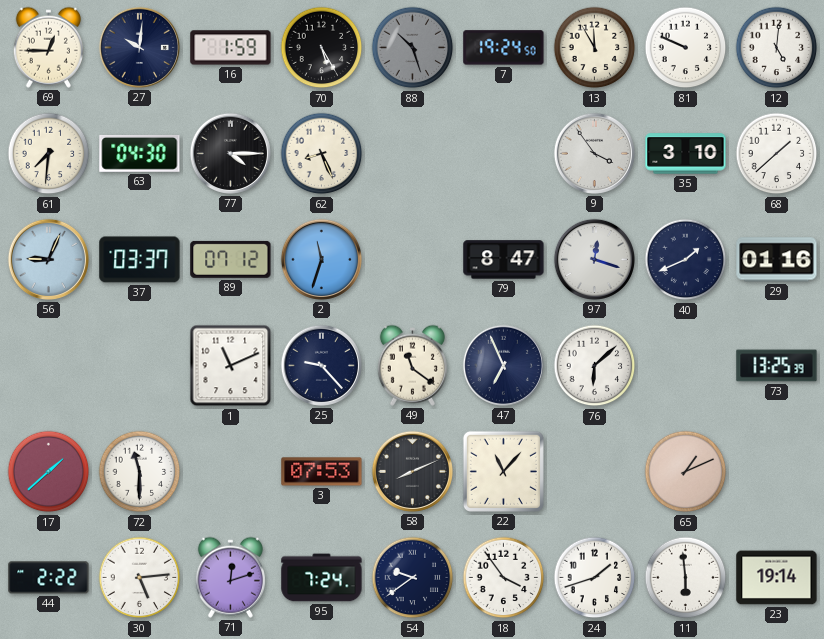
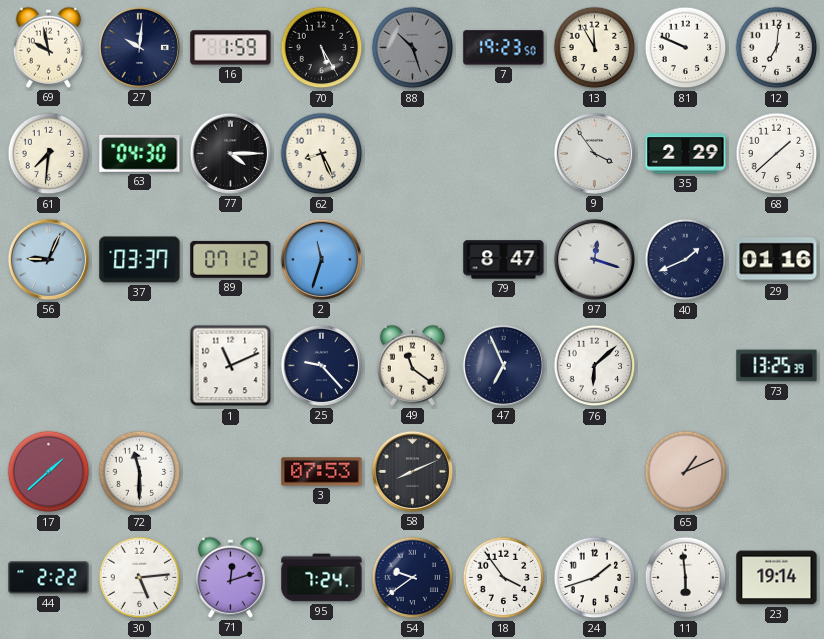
69: 12:45 -> 9:58 (48, 47)
7: 19:24 -> 19:23 (504, 48)
12: 5:01 -> 7:01 (777, 48)
35: 3:10 -> 2:29 (686, 154)
22: 11:07 -> none (503, 471)
